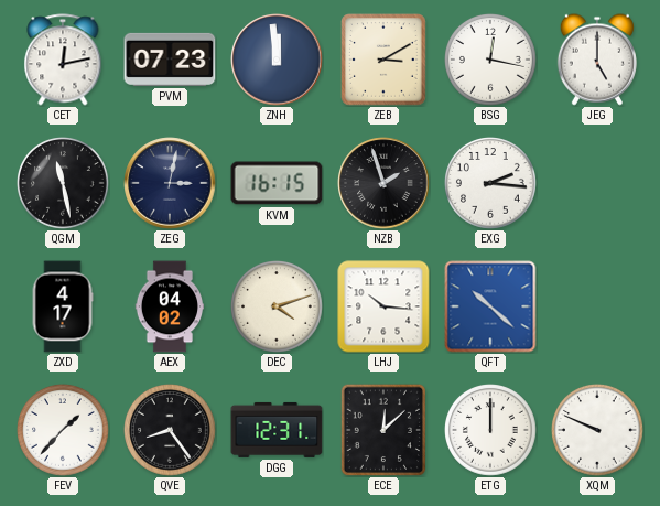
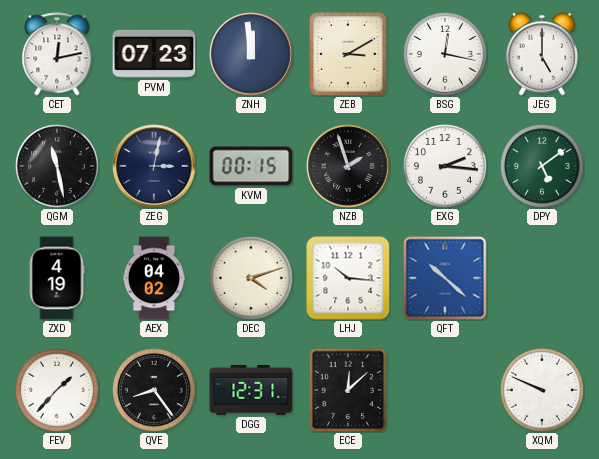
KVM: 16:15 -> 00:15 (251, 166)
DPY: none -> 5:09 (543, 167)
ZXD: 4:17 -> 4:19 (57, 278)
ETG: 12:00 -> none (491, 431)
